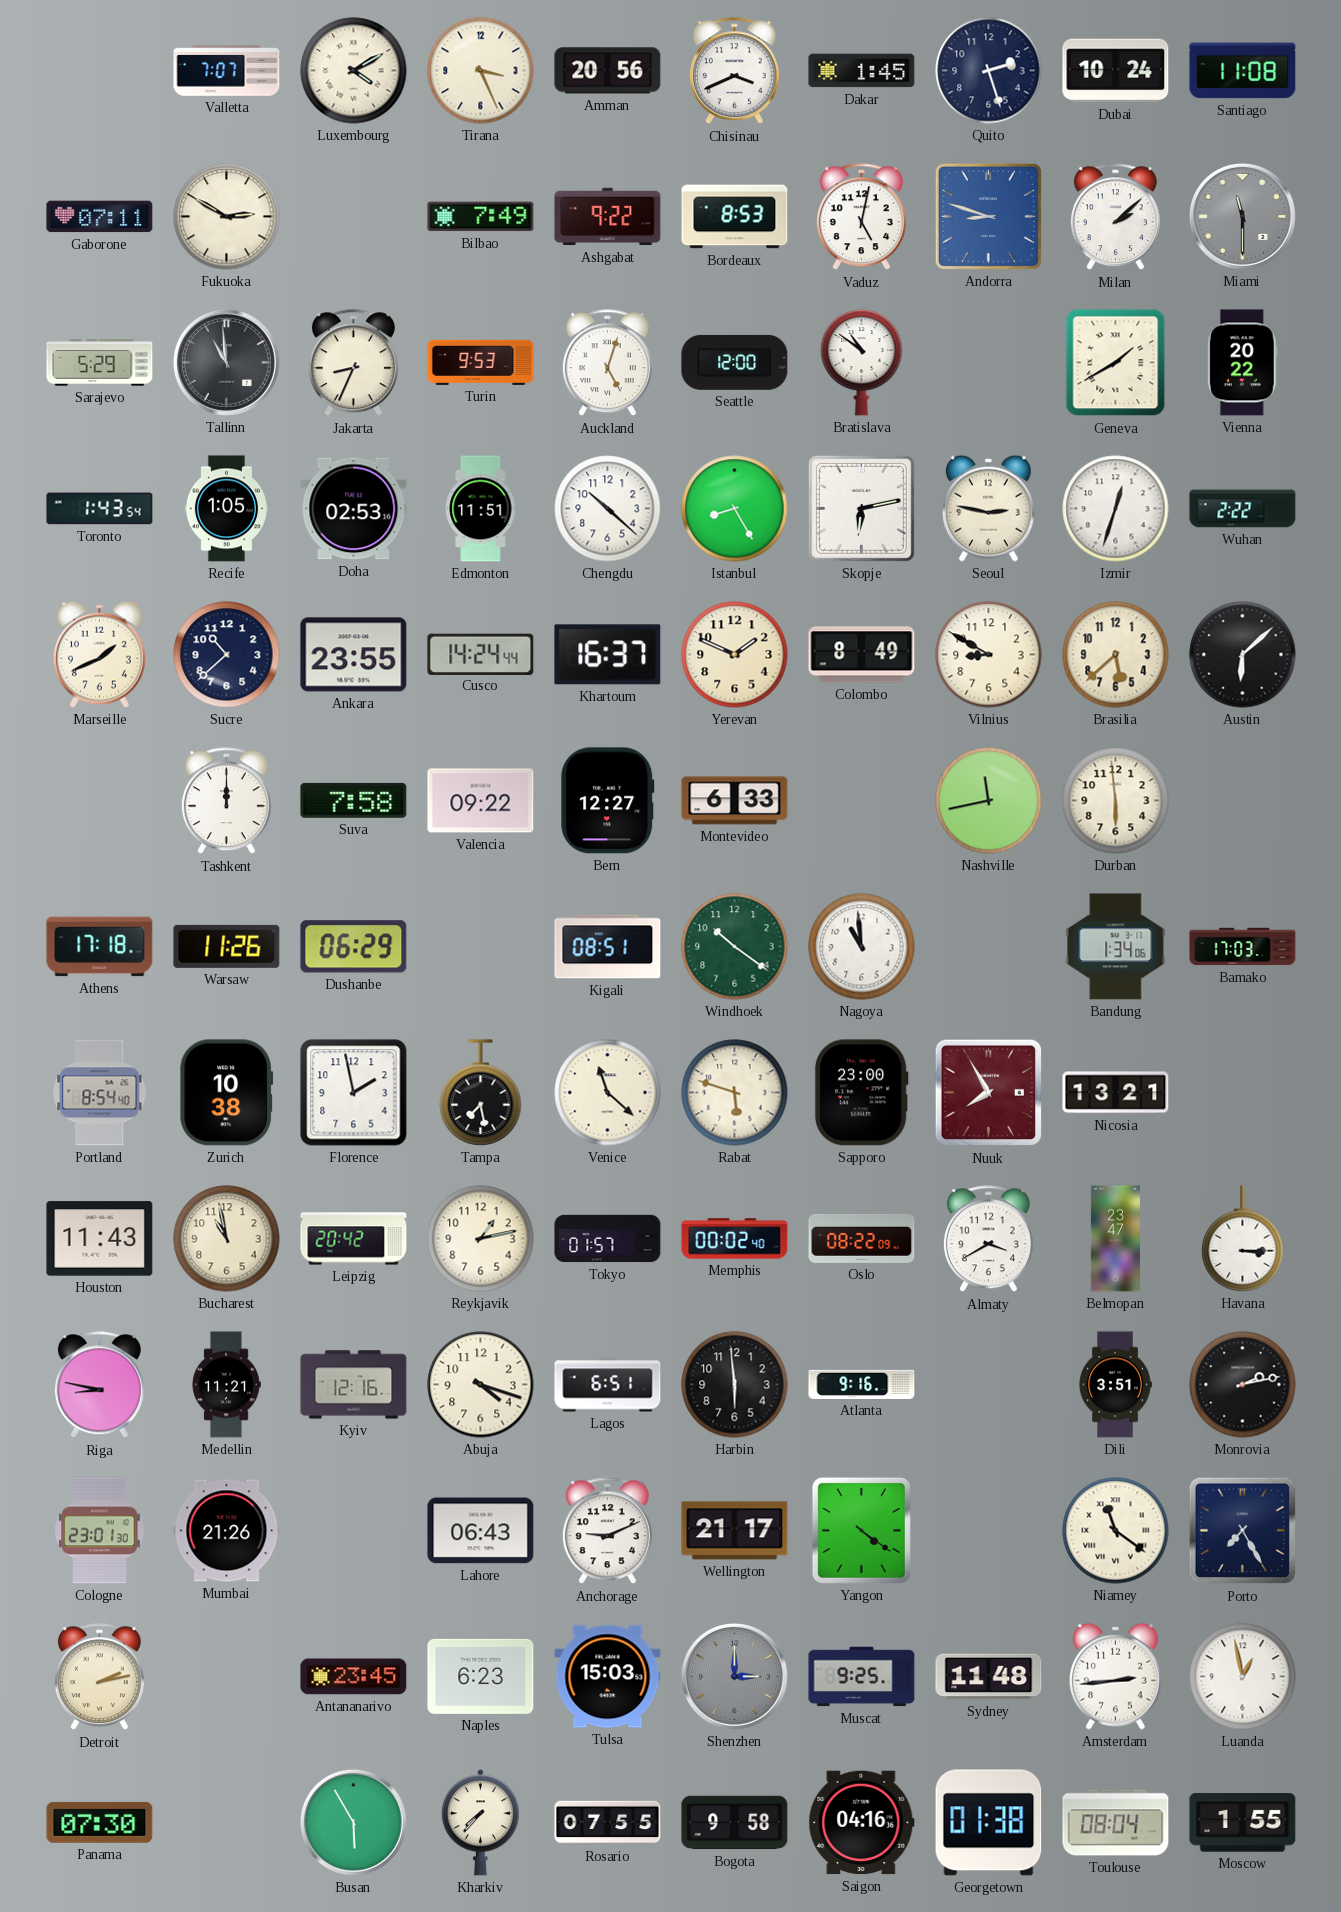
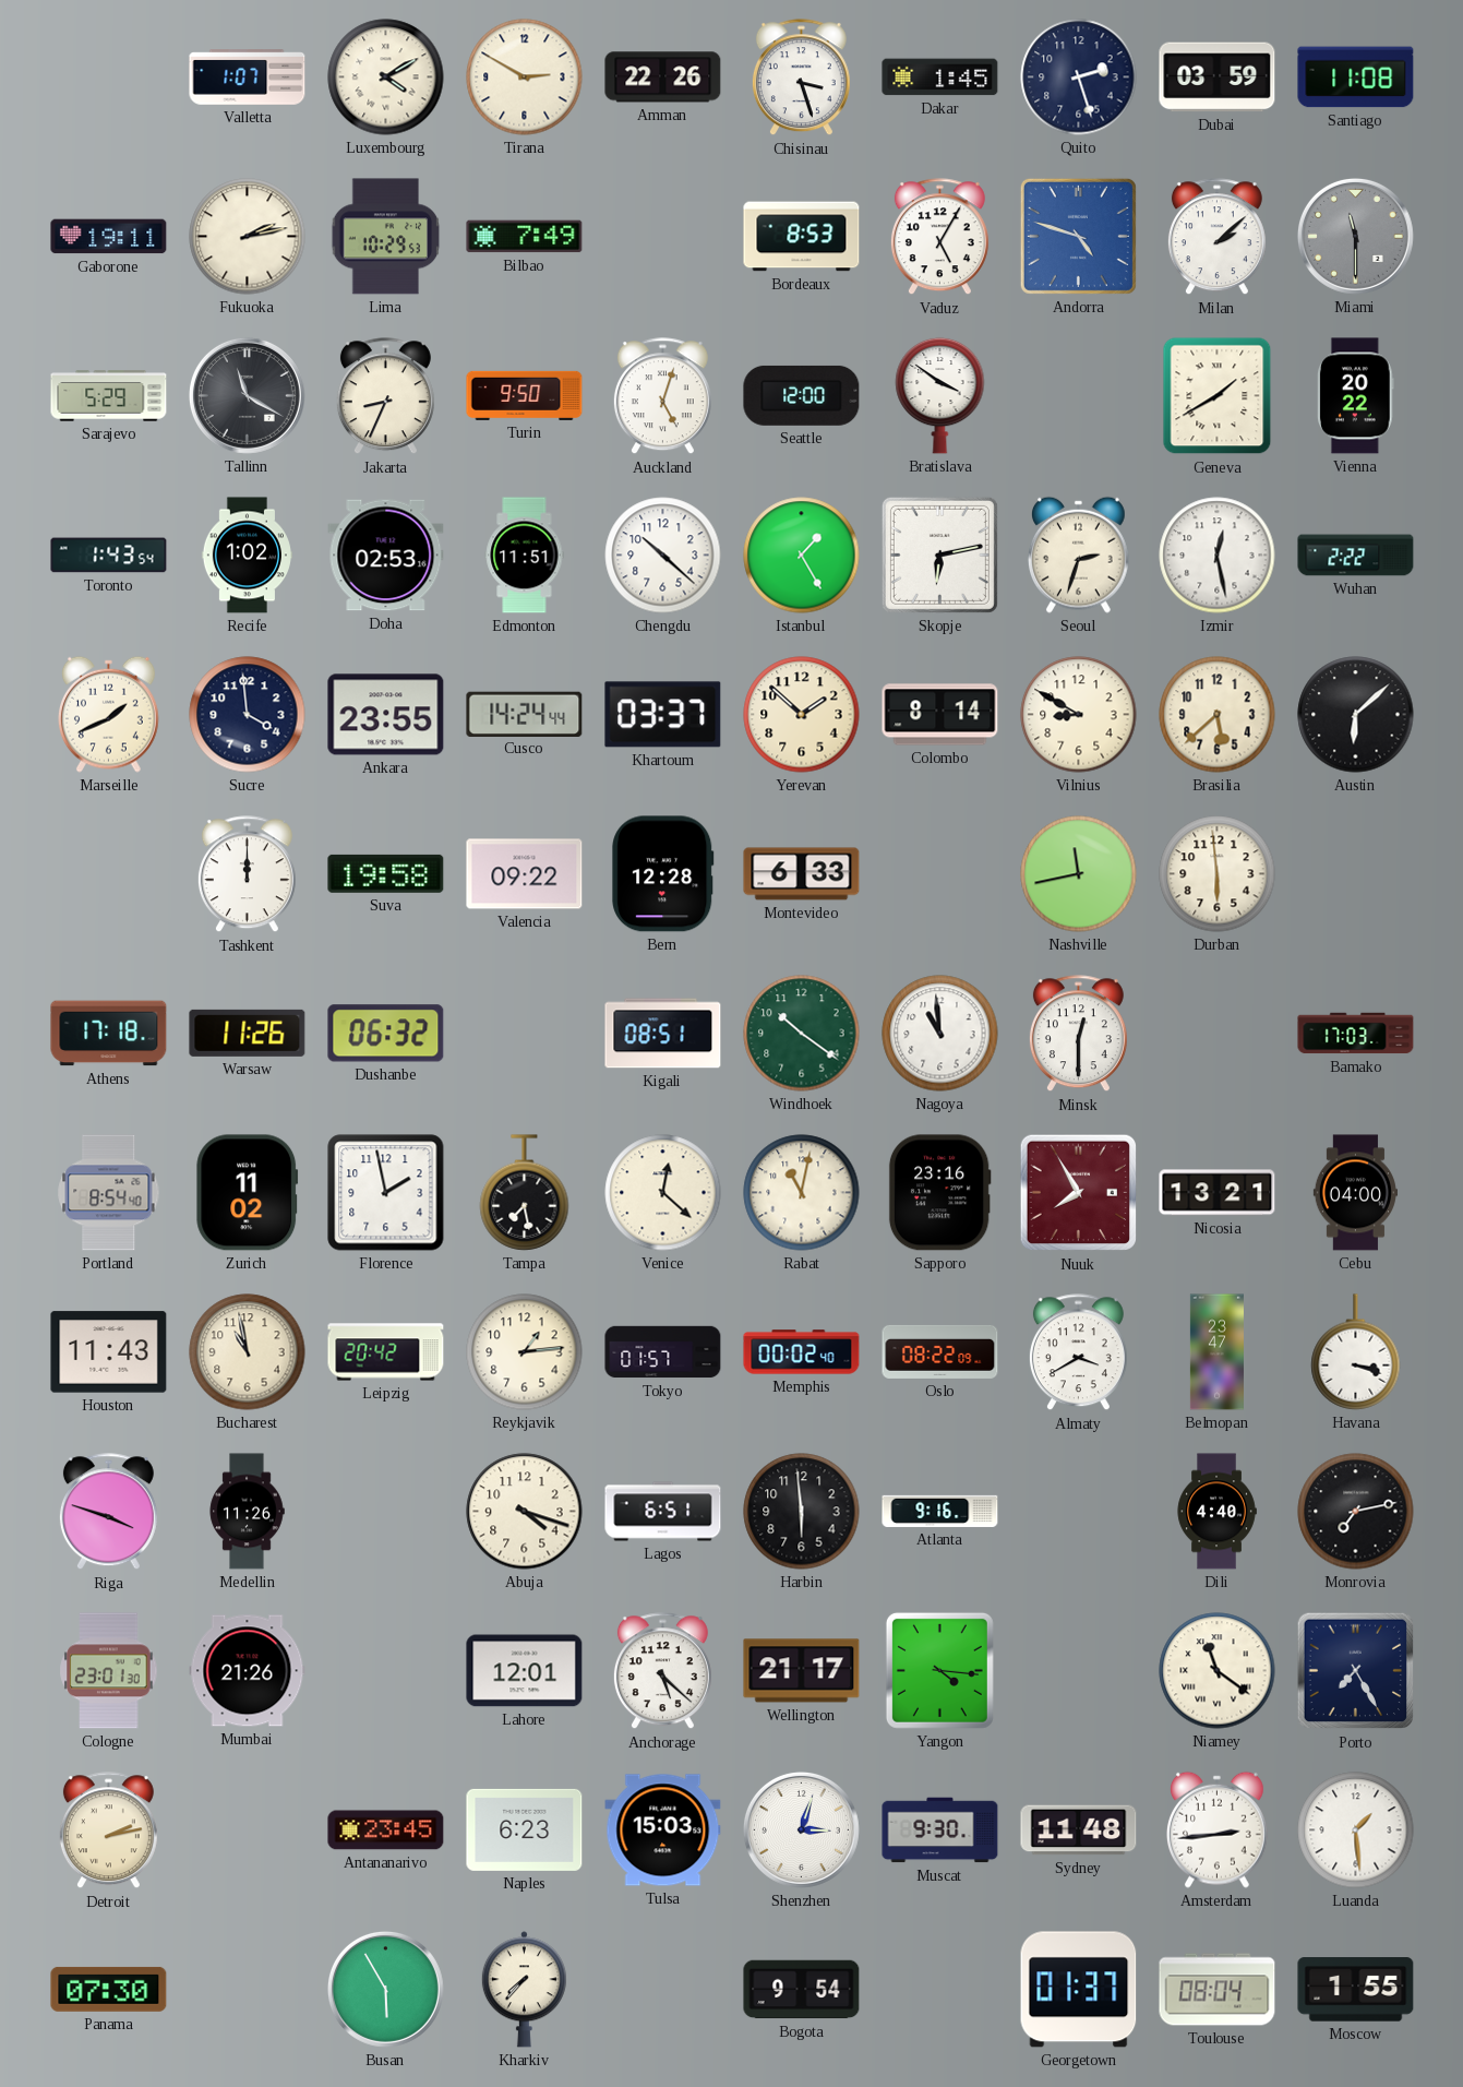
Valletta: 7:07 -> 1:07 (248, 77)
Tirana: 3:26 -> 2:50 (525, 77)
Amman: 20:56 -> 22:26 (663, 77)
Chisinau: 3:41 -> 3:27 (801, 77)
Dubai: 10:24 -> 03:59 (1218, 77)
Gaborone: 07:11 -> 19:11 (109, 237)
Fukuoka: 2:50 -> 2:13 (248, 237)
Lima: none -> 10:29 (386, 237)
Ashgabat: 9:22 -> none (608, 217)
Vaduz: 5:02 -> 5:05 (939, 237)
Andorra: 8:48 -> 4:48 (1078, 236)
Tallinn: 10:59 -> 11:20 (247, 395)
Turin: 9:53 -> 9:50 (525, 395)
Bratislava: 10:51 -> 3:51 (940, 395)
Recife: 1:05 -> 1:02 (247, 556)
Istanbul: 8:25 -> 1:25 (802, 556)
Seoul: 2:47 -> 2:33 (1079, 554)
Izmir: 12:33 -> 12:28 (1218, 556)
Sucre: 10:38 -> 3:59 (248, 715)
Khartoum: 16:37 -> 03:37 (663, 715)
Yerevan: 1:49 -> 1:52 (802, 715)
Colombo: 8:49 -> 8:14 (940, 715)
Suva: 7:58 -> 19:58 (386, 873)
Bern: 12:27 -> 12:28 (663, 874)
Dushanbe: 06:29 -> 06:32 (386, 1034)
Minsk: none -> 12:30 (1078, 1034)
Bandung: 1:34 -> none (1116, 947)
Zurich: 10:38 -> 11:02 (248, 1193)
Venice: 11:22 -> 12:22 (663, 1193)
Rabat: 5:48 -> 11:02 (802, 1193)
Sapporo: 23:00 -> 23:16 (939, 1193)
Cebu: none -> 04:00 (1355, 1193)
Reykjavik: 1:13 -> 1:14 (525, 1352)
Havana: 3:15 -> 3:18 (1356, 1352)
Riga: 8:47 -> 3:48 (108, 1512)
Medellin: 11:21 -> 11:26 (247, 1512)
Kyiv: 12:16 -> none (354, 1385)
Dili: 3:51 -> 4:40 (1216, 1512)
Monrovia: 2:13 -> 7:13 (1356, 1512)
Lahore: 06:43 -> 12:01 (525, 1671)
Anchorage: 9:11 -> 5:22 (662, 1671)
Yangon: 4:21 -> 4:16 (939, 1670)
Shenzhen: 3:00 -> 3:03 (801, 1829)
Shenzhen dial: grey -> white (801, 1829)
Muscat: 9:25 -> 9:30 (940, 1830)
Luanda: 12:58 -> 1:29 (1356, 1830)
Rosario: 07:55 -> none (608, 1823)
Bogota: 9:58 -> 9:54 (802, 1990)
Saigon: 04:16 -> none (862, 1823)
Georgetown: 01:38 -> 01:37 (1079, 1990)
